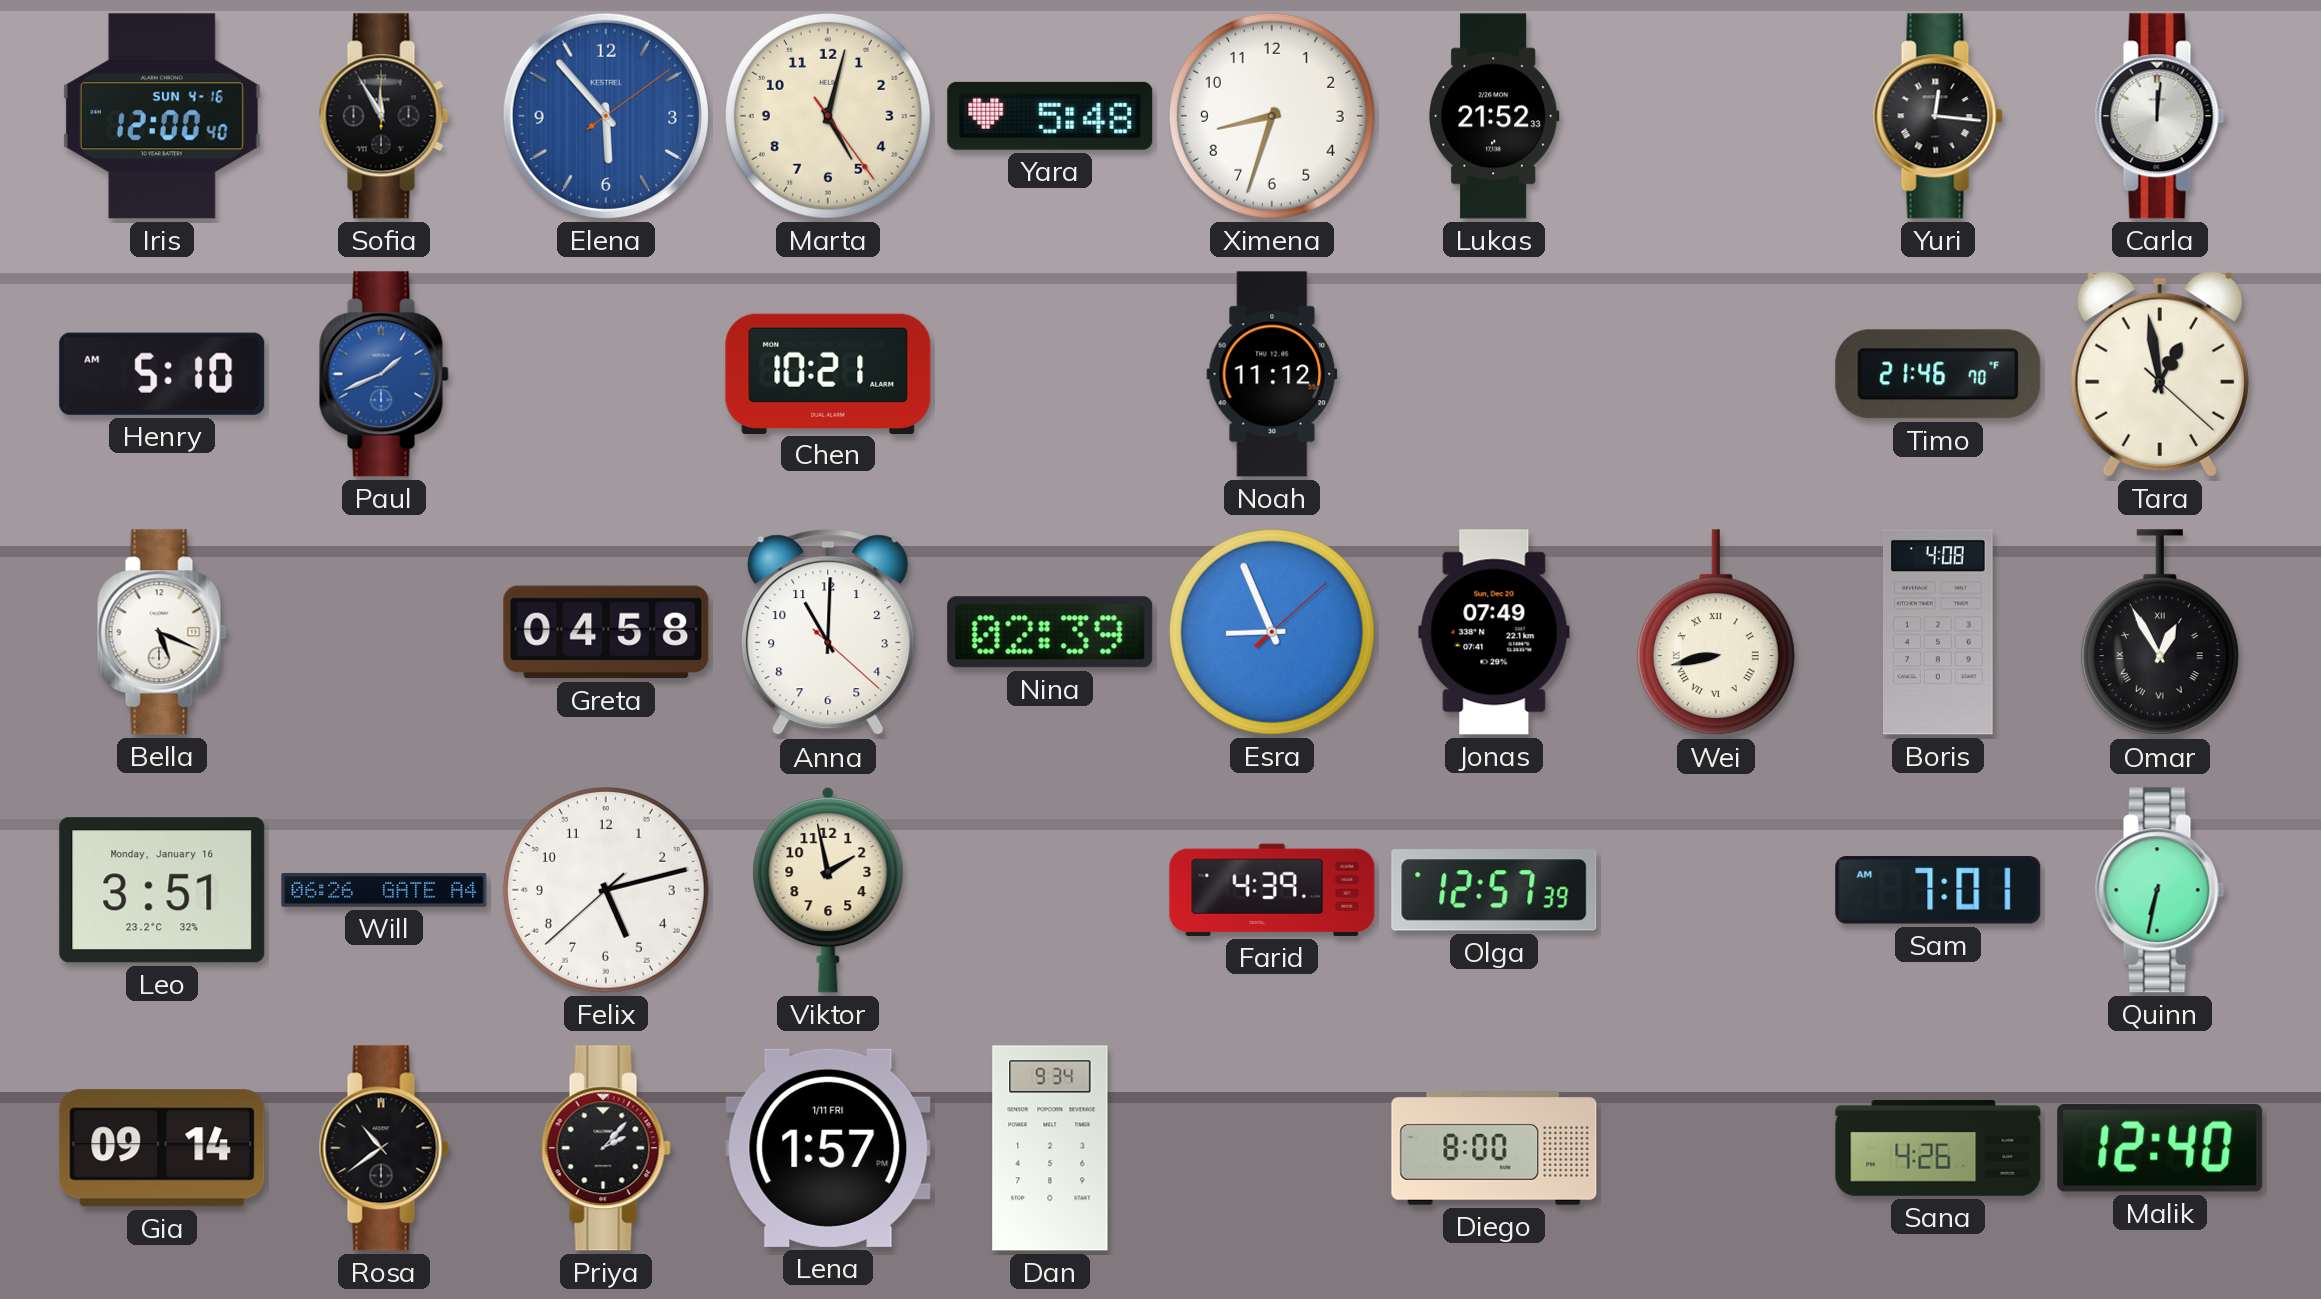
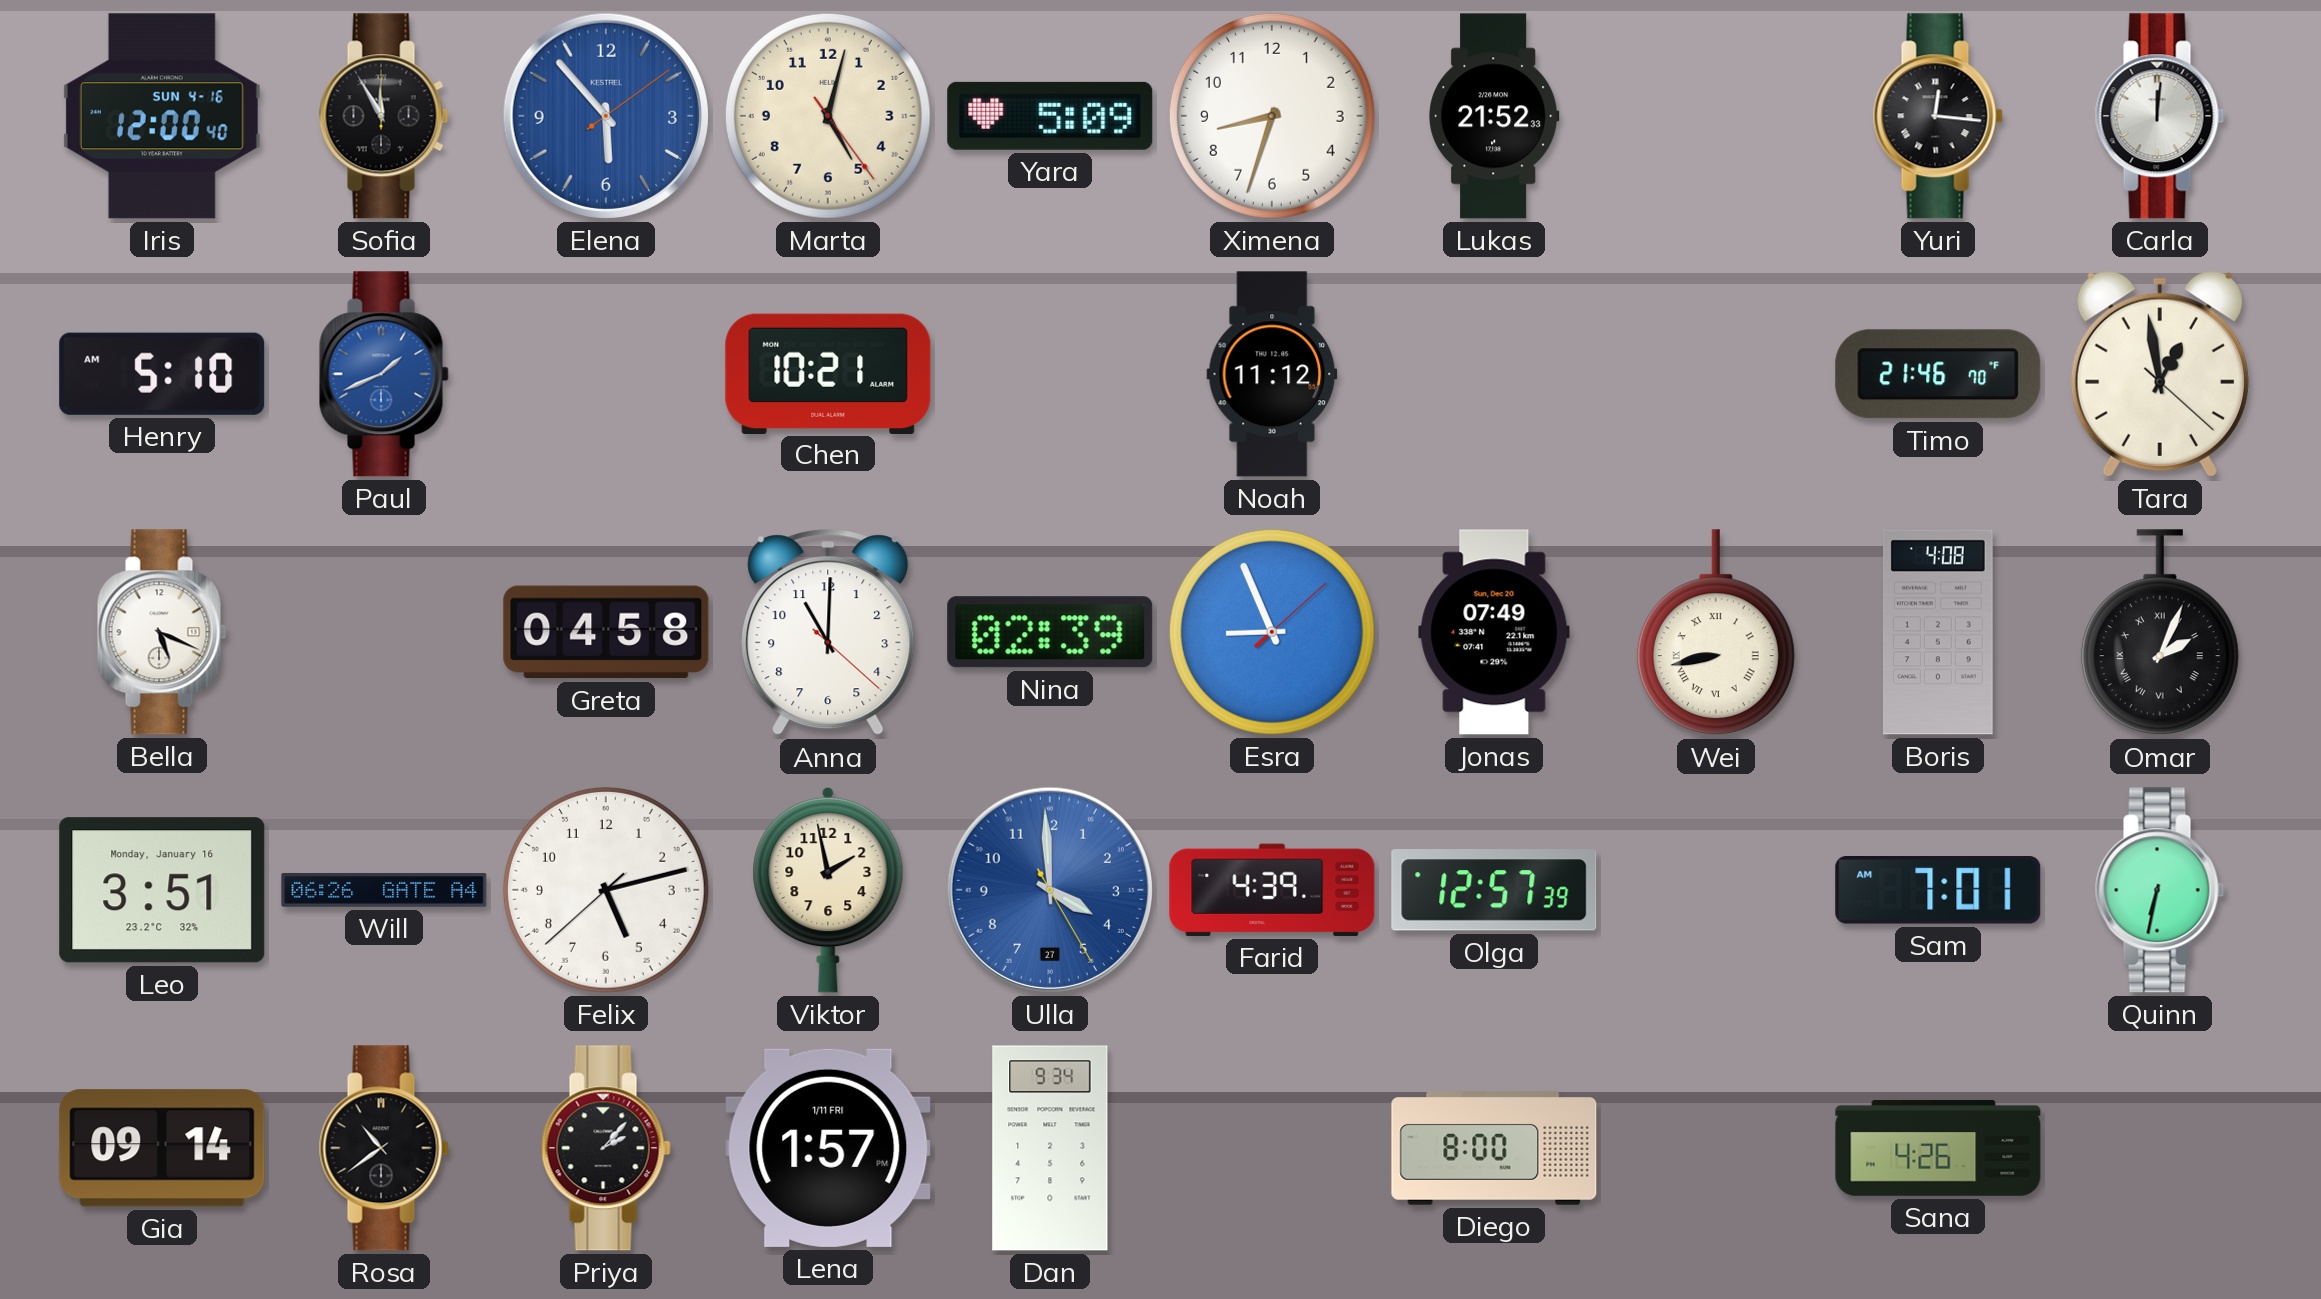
Yara: 5:48 -> 5:09 (1050, 116)
Omar: 12:55 -> 2:04 (2160, 633)
Ulla: none -> 3:59 (1050, 890)
Malik: 12:40 -> none (2160, 1148)
